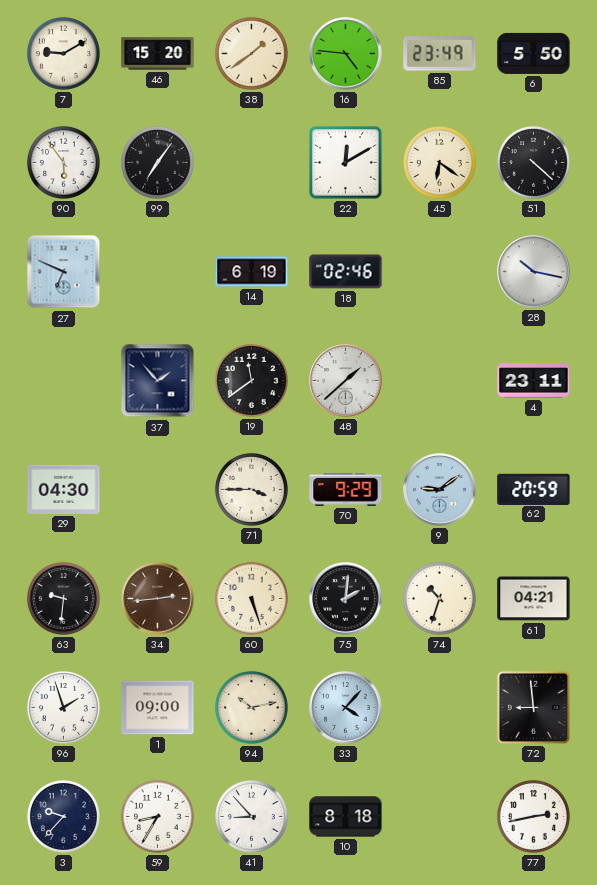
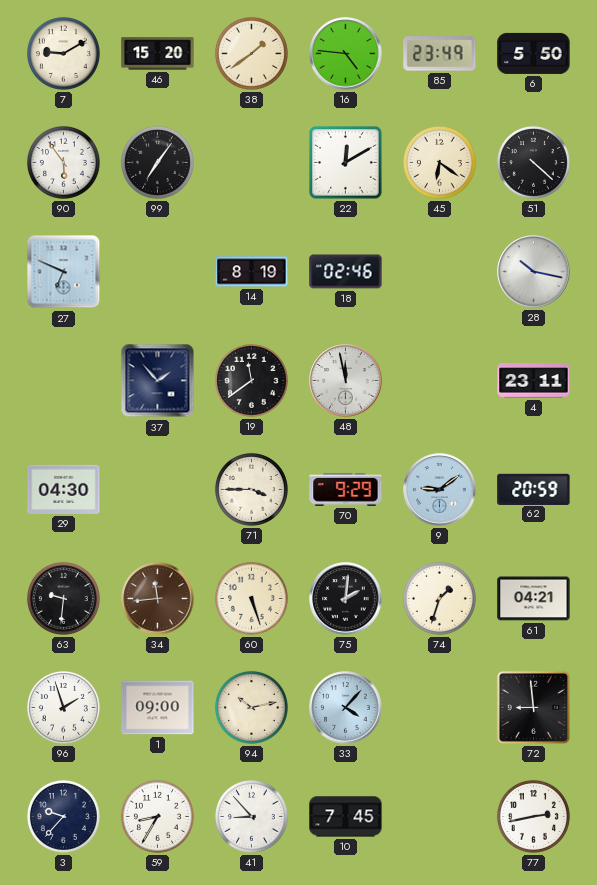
14: 6:19 -> 8:19 (252, 272)
48: 1:38 -> 11:58 (346, 381)
34: 2:44 -> 11:44 (158, 599)
74: 10:33 -> 1:33 (439, 598)
10: 8:18 -> 7:45 (346, 817)
